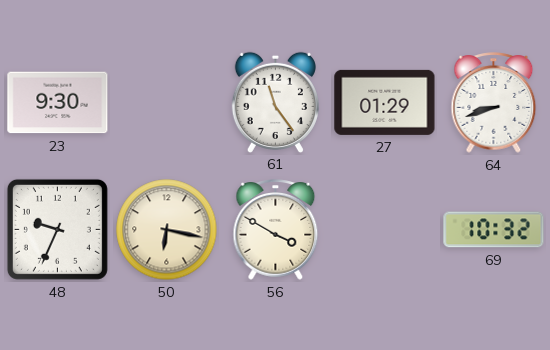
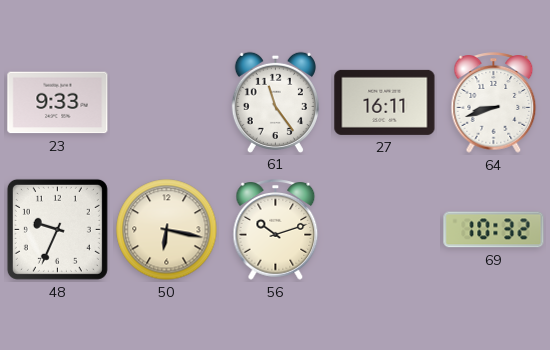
23: 9:30 -> 9:33 (58, 103)
27: 01:29 -> 16:11 (385, 102)
56: 3:50 -> 10:12 (276, 230)
